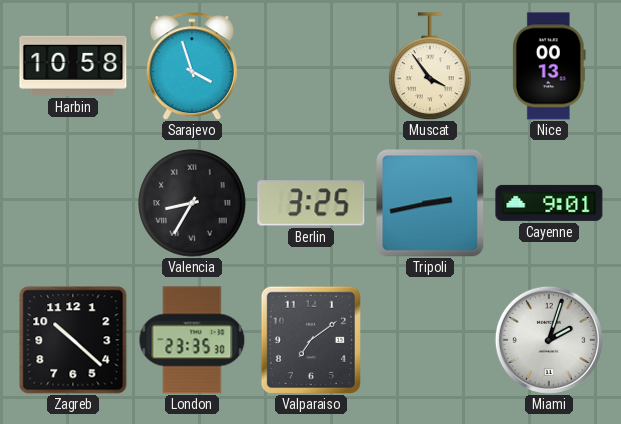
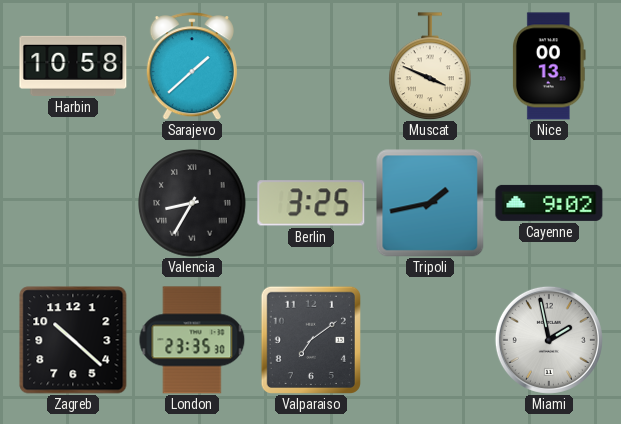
Sarajevo: 3:57 -> 1:38 (192, 66)
Muscat: 3:54 -> 3:49 (430, 66)
Tripoli: 2:43 -> 1:43 (430, 203)
Cayenne: 9:01 -> 9:02 (549, 203)
Miami: 2:03 -> 1:58 (549, 340)
